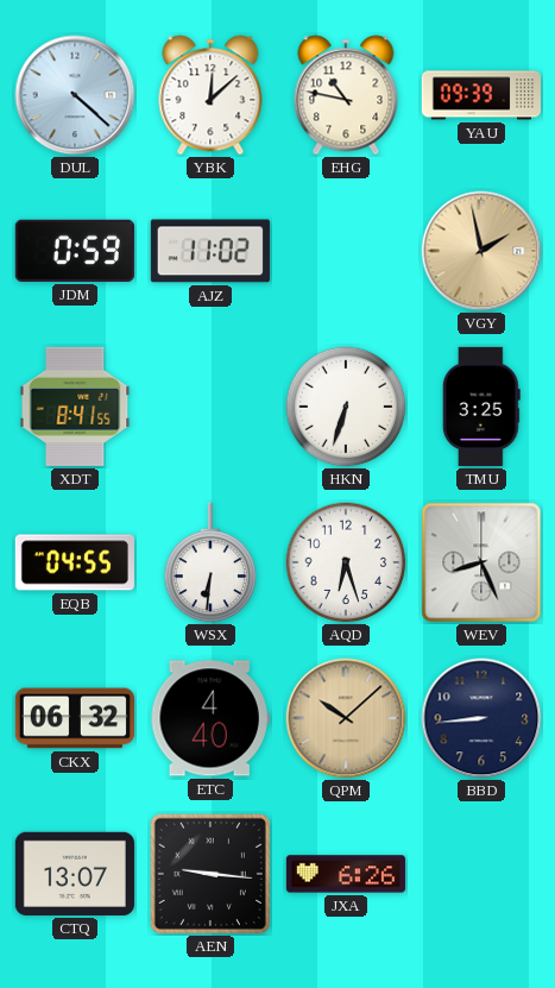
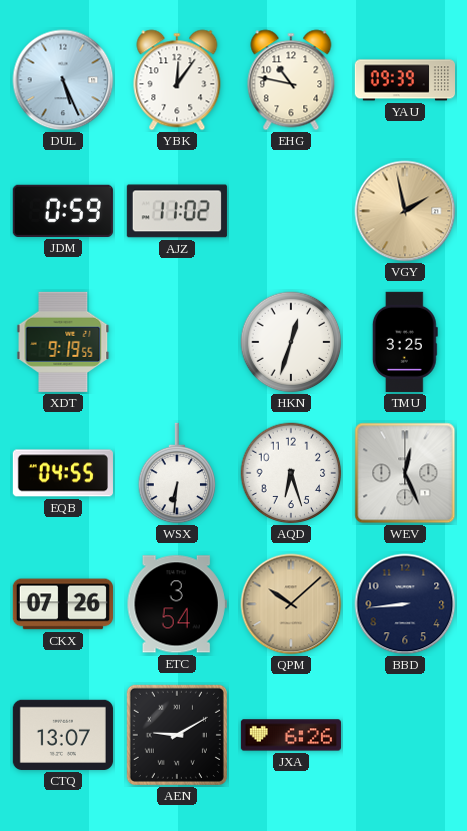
DUL: 4:22 -> 5:26 (63, 80)
YBK: 12:08 -> 12:06 (177, 80)
XDT: 8:41 -> 9:19 (63, 342)
HKN: 6:33 -> 12:33 (291, 342)
WEV: 8:26 -> 12:26 (405, 473)
CKX: 06:32 -> 07:26 (63, 604)
ETC: 4:40 -> 3:54 (177, 604)
AEN: 9:16 -> 9:10 (177, 735)
